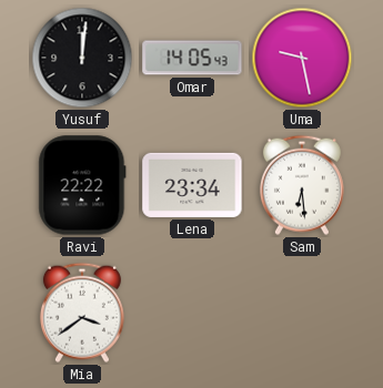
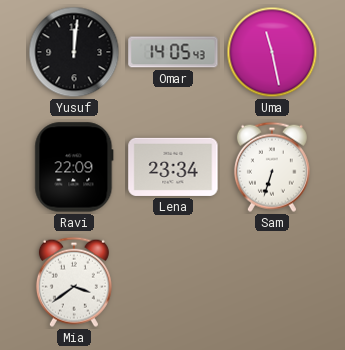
Uma: 9:28 -> 11:28 (272, 52)
Ravi: 22:22 -> 22:09 (74, 167)
Sam: 6:29 -> 6:33 (272, 167)
